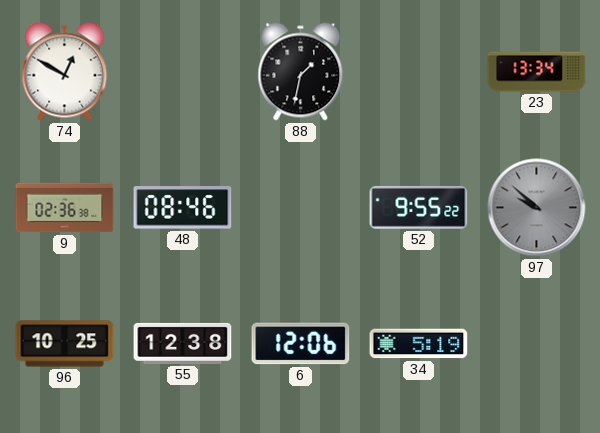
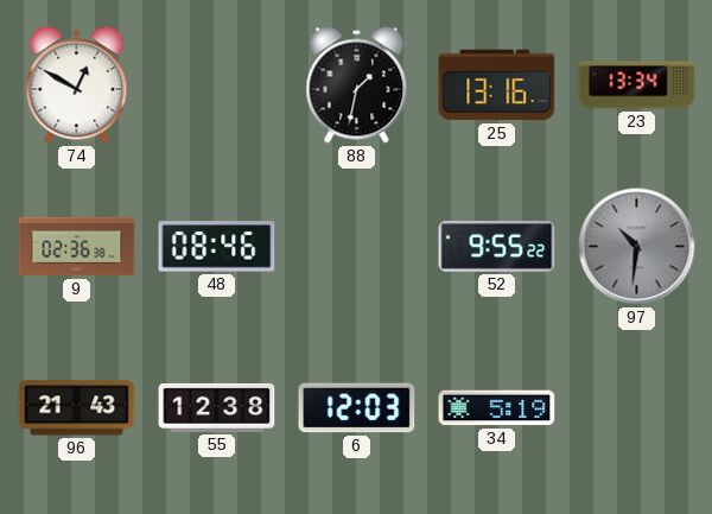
25: none -> 13:16 (497, 85)
97: 9:52 -> 10:31 (637, 247)
96: 10:25 -> 21:43 (77, 408)
6: 12:06 -> 12:03 (357, 408)
